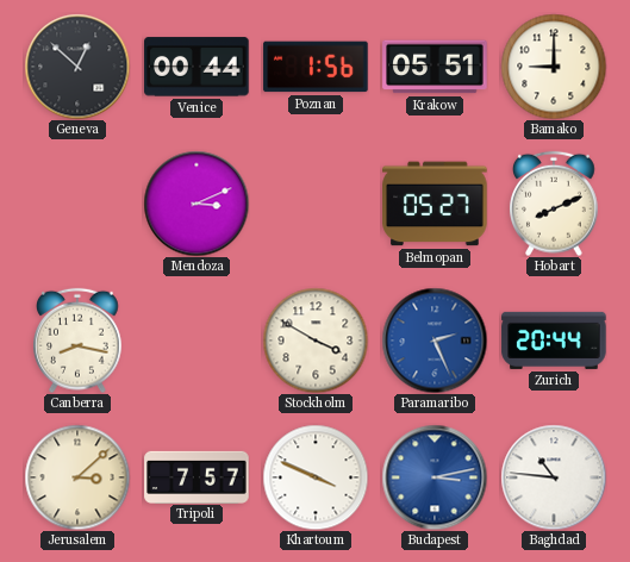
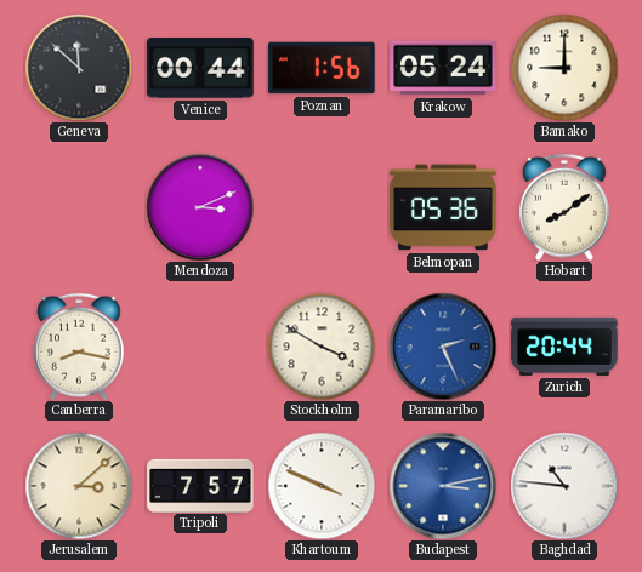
Geneva: 12:52 -> 11:52 (79, 68)
Krakow: 05:51 -> 05:24 (443, 68)
Belmopan: 05:27 -> 05:36 (443, 207)
Hobart: 8:11 -> 8:09 (566, 207)
